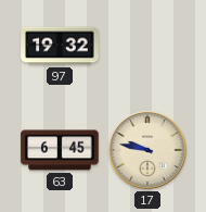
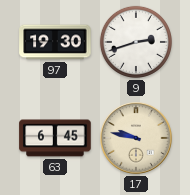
97: 19:32 -> 19:30 (55, 42)
9: none -> 2:42 (136, 42)
